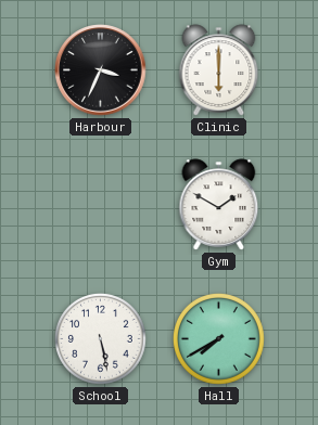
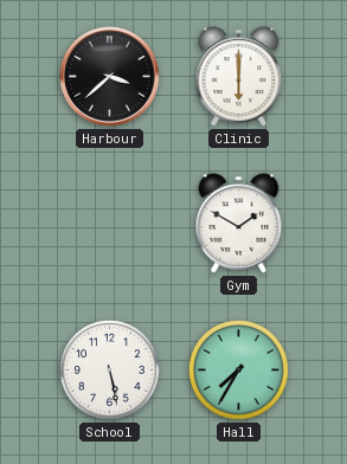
Harbour: 3:34 -> 3:38 (110, 77)
Hall: 7:40 -> 7:35 (239, 370)
